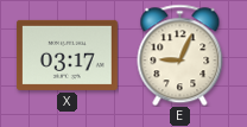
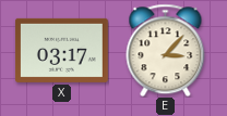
E: 9:04 -> 3:07 (166, 50)
